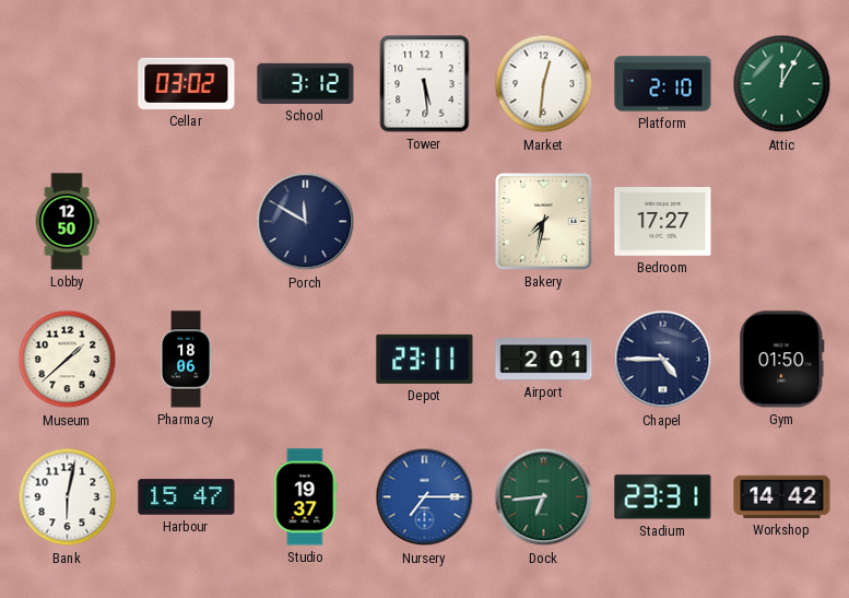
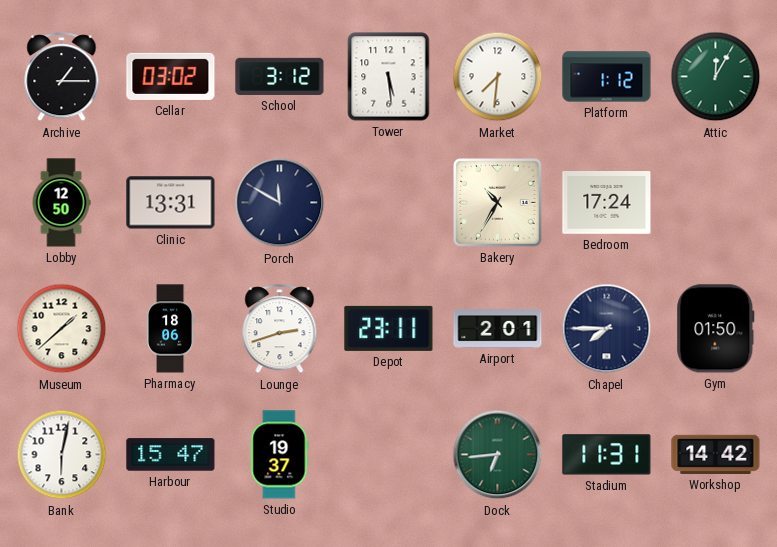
Archive: none -> 1:15 (62, 77)
Market: 12:31 -> 7:31 (498, 77)
Platform: 2:10 -> 1:12 (607, 77)
Clinic: none -> 13:31 (171, 203)
Bakery: 7:32 -> 10:35 (498, 203)
Bedroom: 17:27 -> 17:24 (607, 203)
Lounge: none -> 2:42 (280, 329)
Chapel: 4:45 -> 7:45 (607, 329)
Nursery: 7:15 -> none (425, 497)
Stadium: 23:31 -> 11:31 (607, 455)
